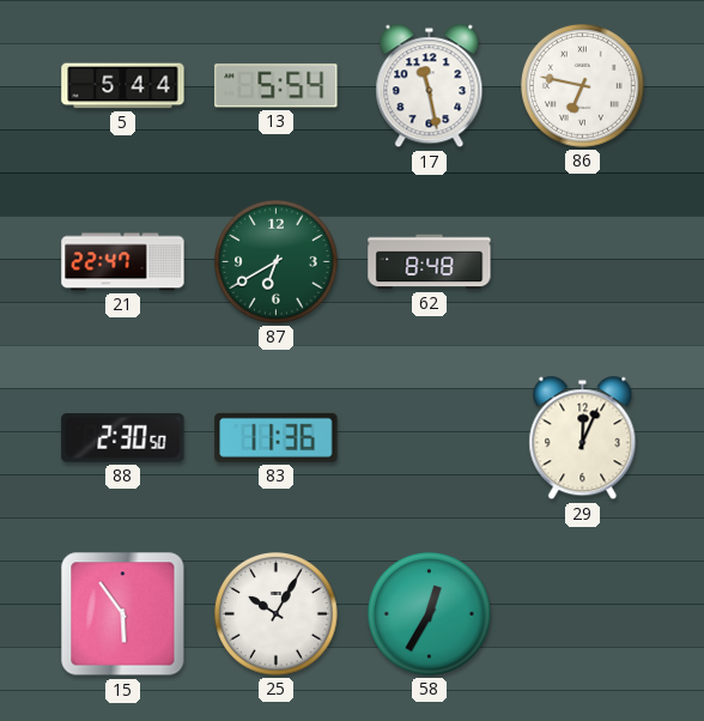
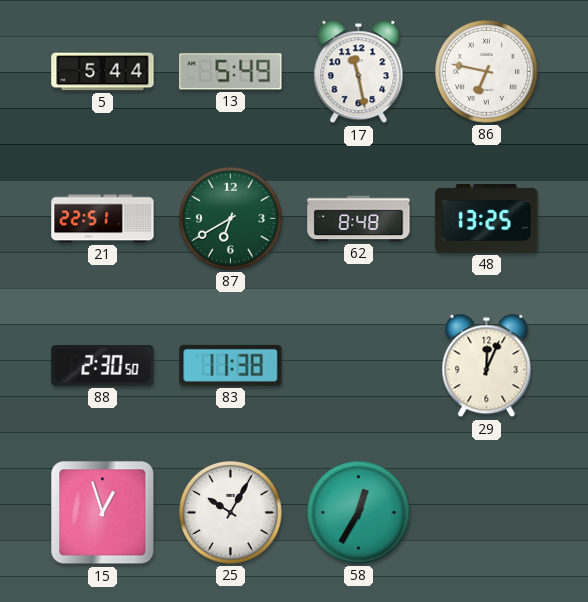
13: 5:54 -> 5:49 (231, 72)
21: 22:47 -> 22:51 (103, 219)
48: none -> 13:25 (487, 219)
83: 11:36 -> 11:38 (231, 365)
15: 5:54 -> 12:57 (103, 513)
